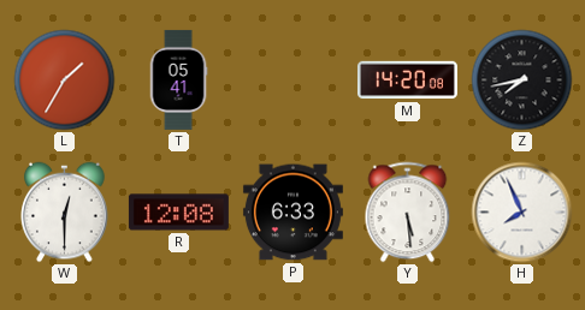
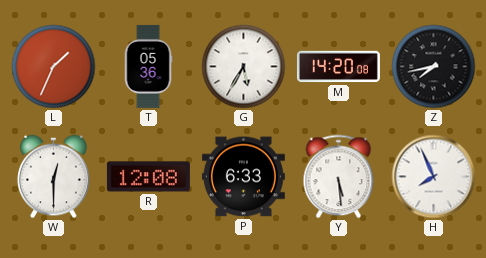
L: 1:35 -> 1:34 (54, 67)
T: 05:41 -> 05:36 (148, 66)
G: none -> 5:35 (244, 67)
